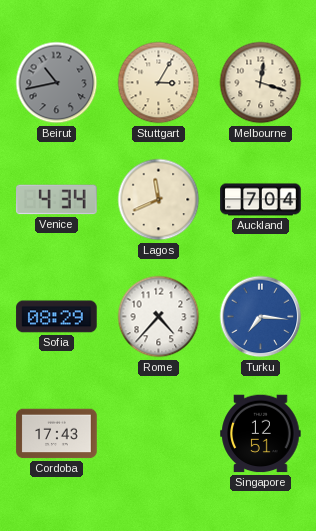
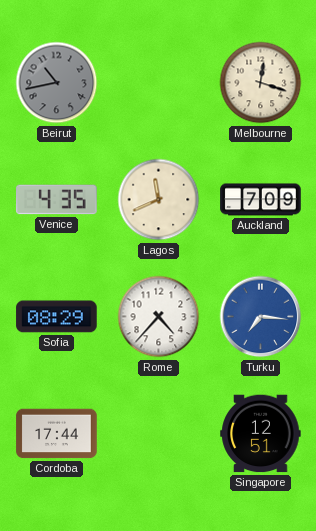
Stuttgart: 3:05 -> none (159, 83)
Venice: 4:34 -> 4:35 (57, 200)
Auckland: 7:04 -> 7:09 (261, 200)
Cordoba: 17:43 -> 17:44 (57, 434)
